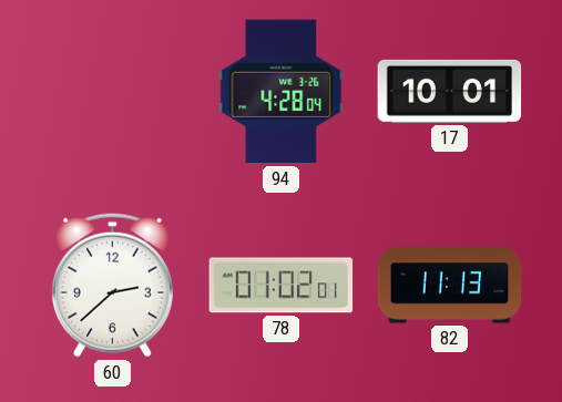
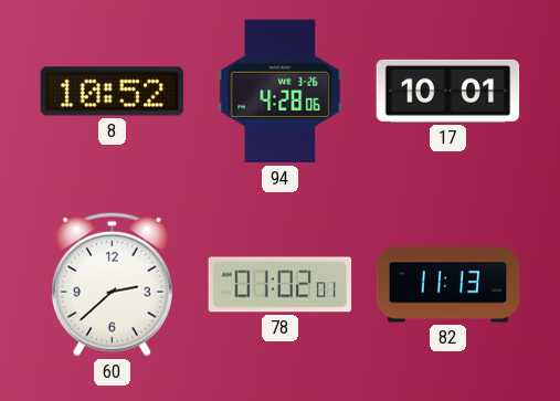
8: none -> 10:52 (113, 92)
94: 4:28:04 -> 4:28:06 (281, 92)
